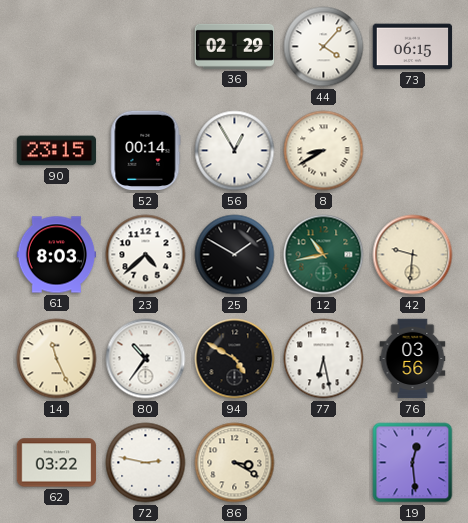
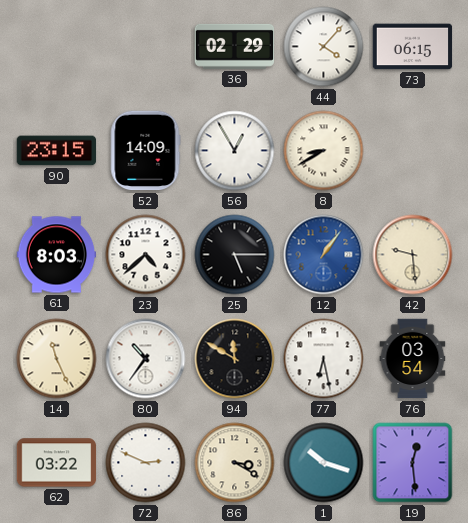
52: 00:14 -> 14:09 (146, 151)
25: 1:50 -> 5:15 (235, 255)
12: 10:43 -> 1:06 (324, 255)
12 dial: green -> blue (324, 255)
42: 9:31 -> 9:29 (413, 255)
94: 4:50 -> 11:50 (235, 359)
76: 03:56 -> 03:54 (413, 359)
72: 2:47 -> 2:49 (146, 463)
1: none -> 10:18 (324, 463)
